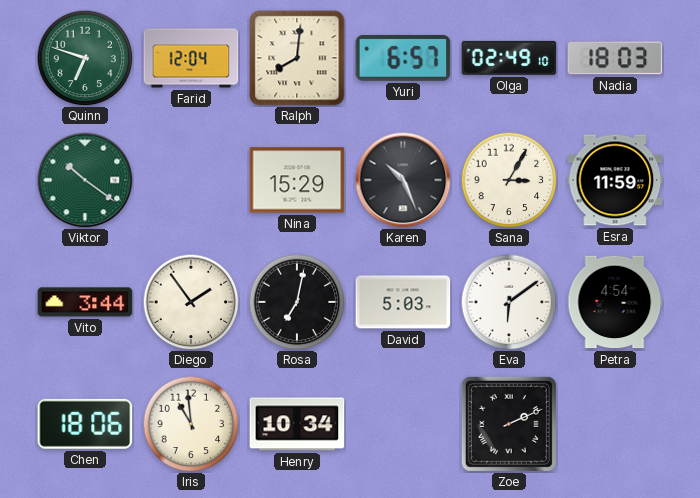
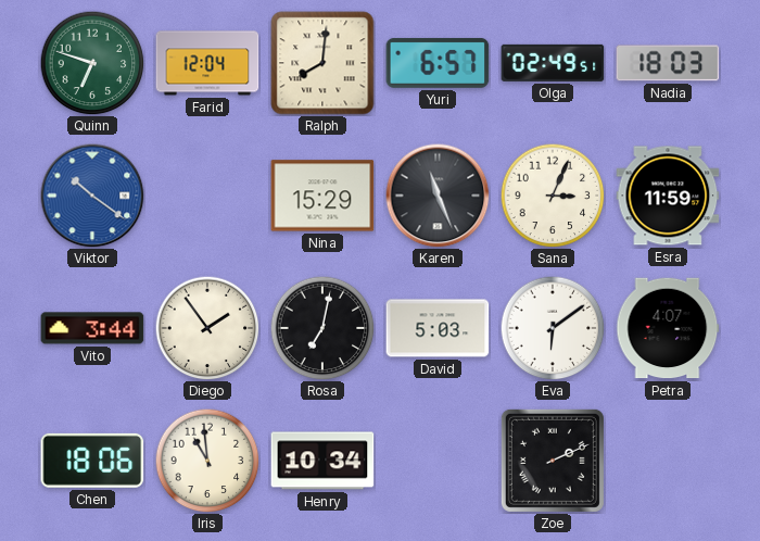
Olga: 02:49:10 -> 02:49:51 (553, 63)
Viktor dial: green -> blue (92, 196)
Karen: 10:26 -> 11:26 (438, 196)
Sana: 3:05 -> 3:04 (553, 196)
Petra: 4:54 -> 4:07 (668, 328)
